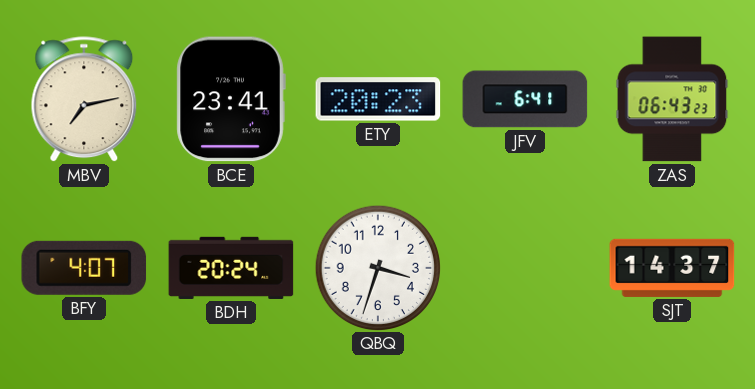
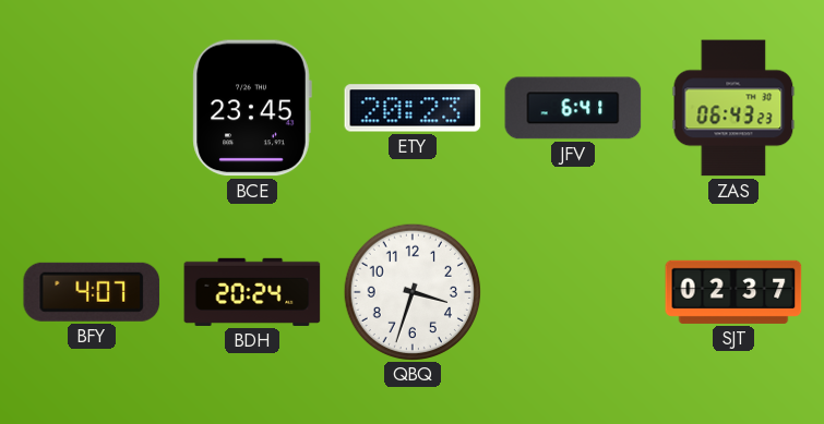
MBV: 7:13 -> none (84, 100)
BCE: 23:41 -> 23:45 (252, 108)
SJT: 14:37 -> 02:37 (733, 292)
